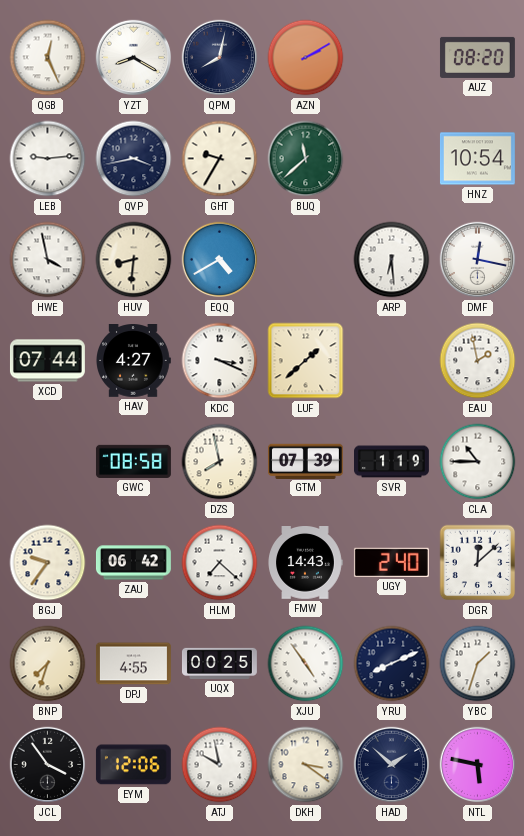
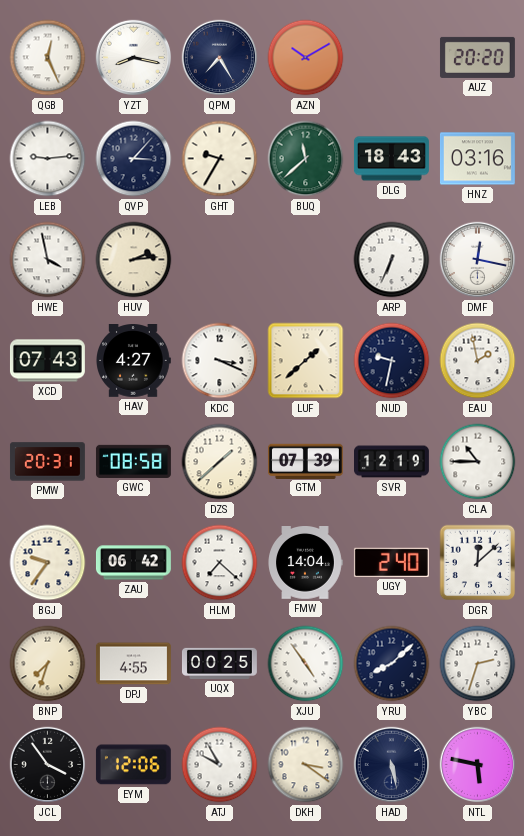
YZT: 8:20 -> 8:17 (134, 58)
QPM: 8:02 -> 7:25 (220, 58)
AZN: 2:10 -> 10:10 (306, 58)
AUZ: 08:20 -> 20:20 (477, 57)
QVP: 3:43 -> 3:07 (134, 159)
DLG: none -> 18:43 (391, 159)
HNZ: 10:54 -> 03:16 (477, 159)
HUV: 8:31 -> 2:14 (134, 260)
EQQ: 4:40 -> none (220, 260)
ARP: 6:29 -> 6:34 (392, 260)
XCD: 07:44 -> 07:43 (47, 361)
NUD: none -> 9:32 (392, 361)
PMW: none -> 20:31 (47, 462)
DZS: 7:58 -> 1:38 (220, 462)
SVR: 1:19 -> 12:19 (392, 462)
FMW: 14:43 -> 14:04 (305, 563)
YRU: 8:11 -> 8:08 (392, 664)
YBC: 1:33 -> 2:33 (478, 664)
ATJ: 9:58 -> 9:55 (220, 765)
HAD: 1:52 -> 5:28 (392, 765)
